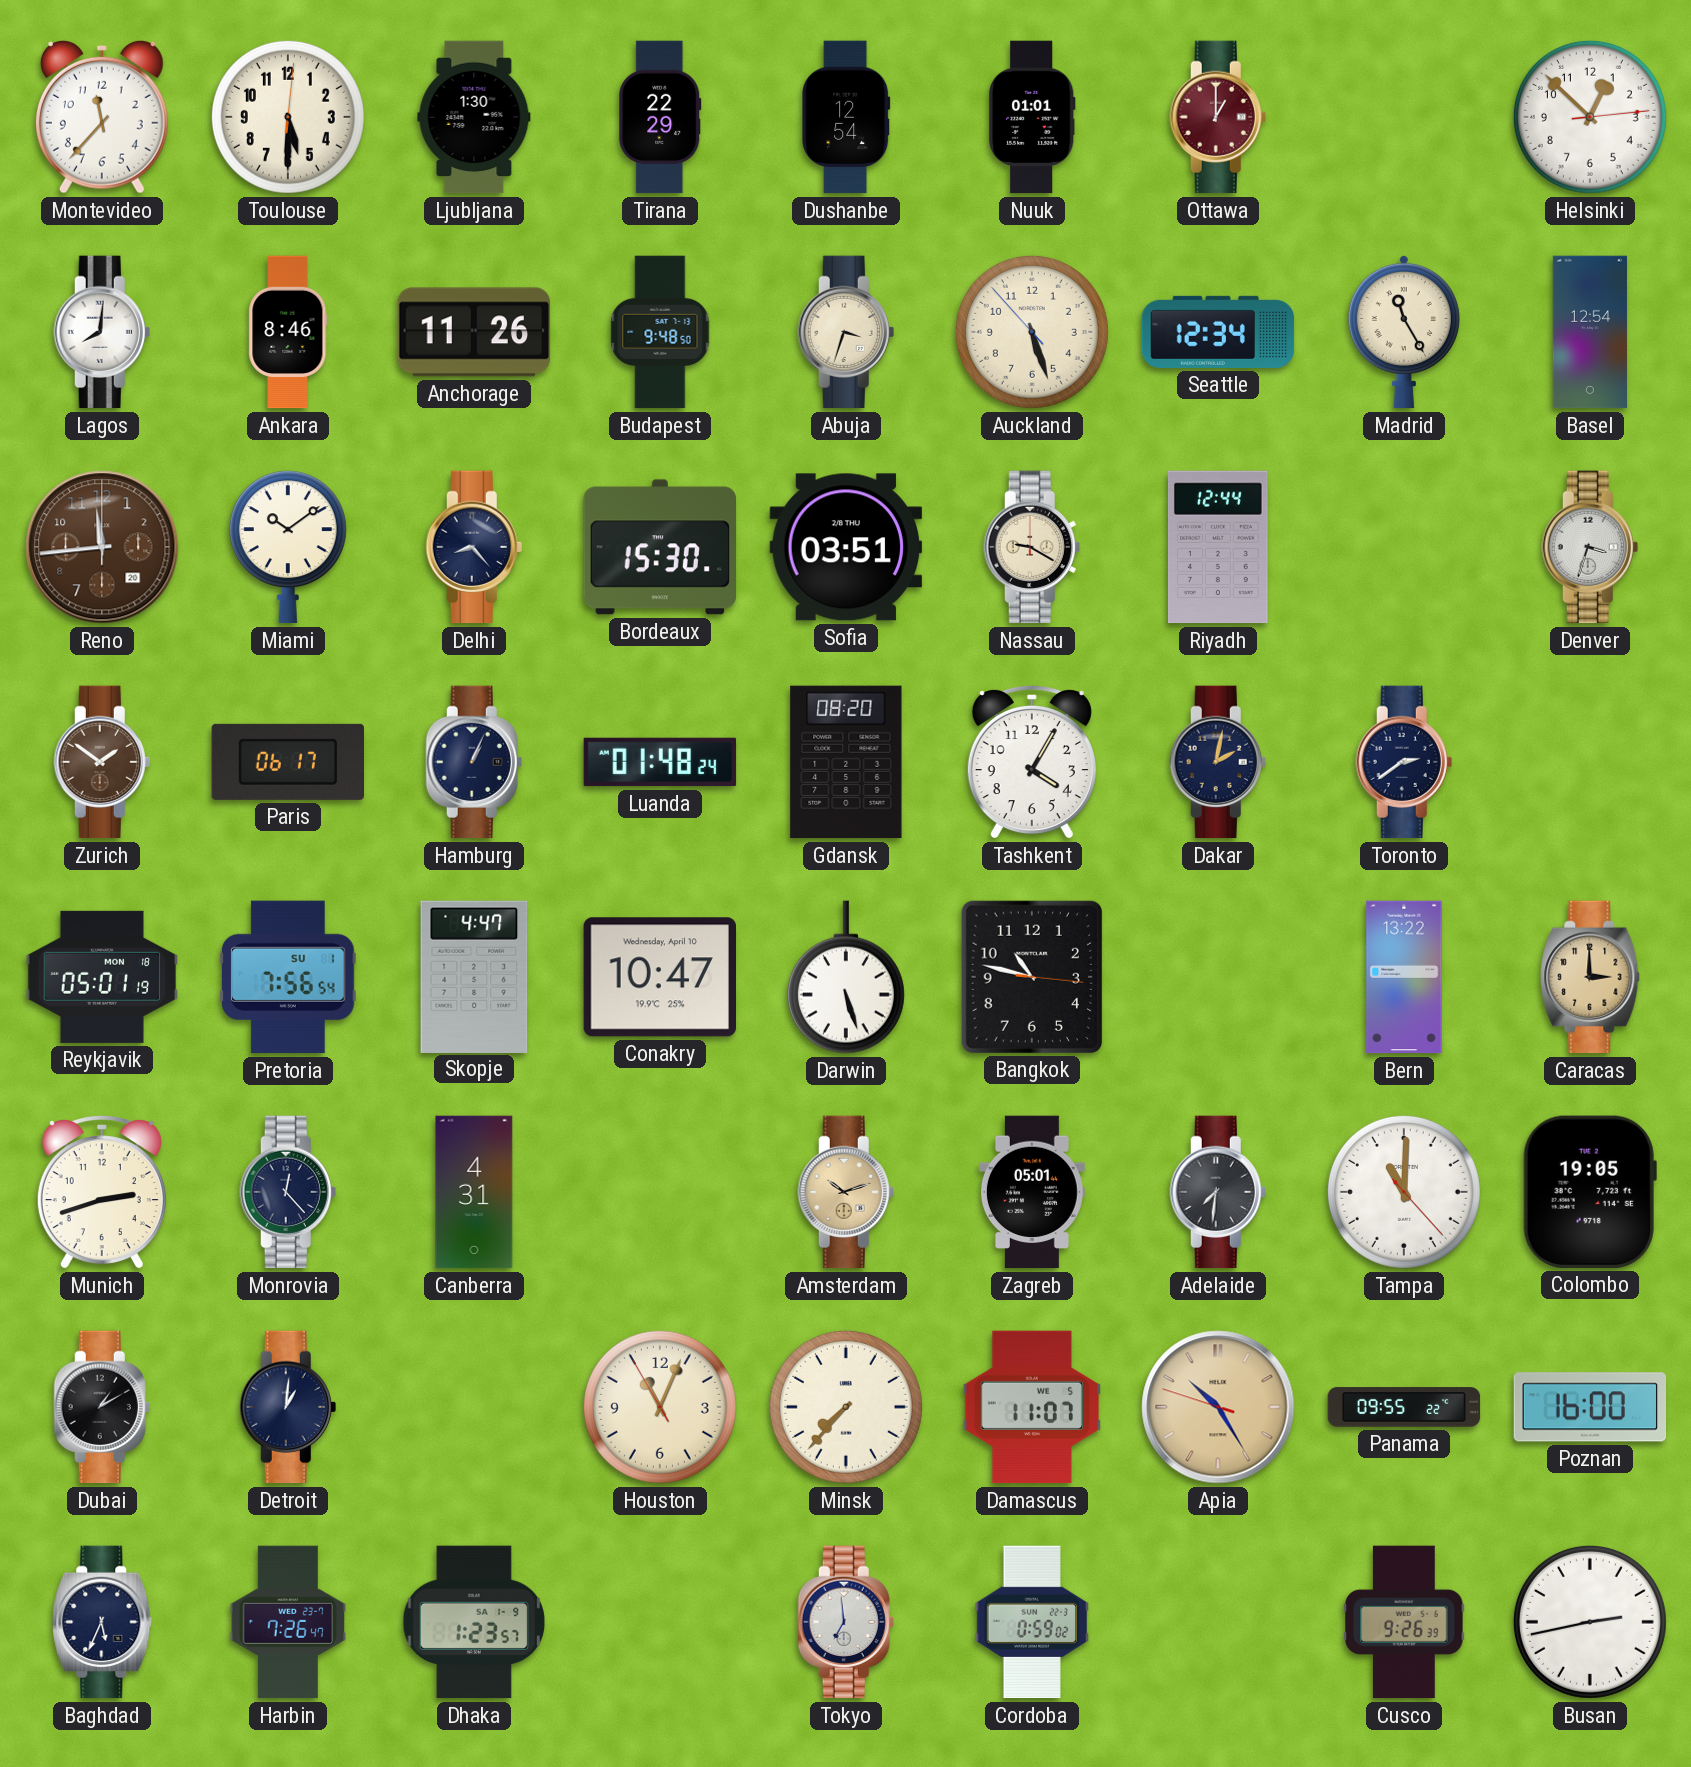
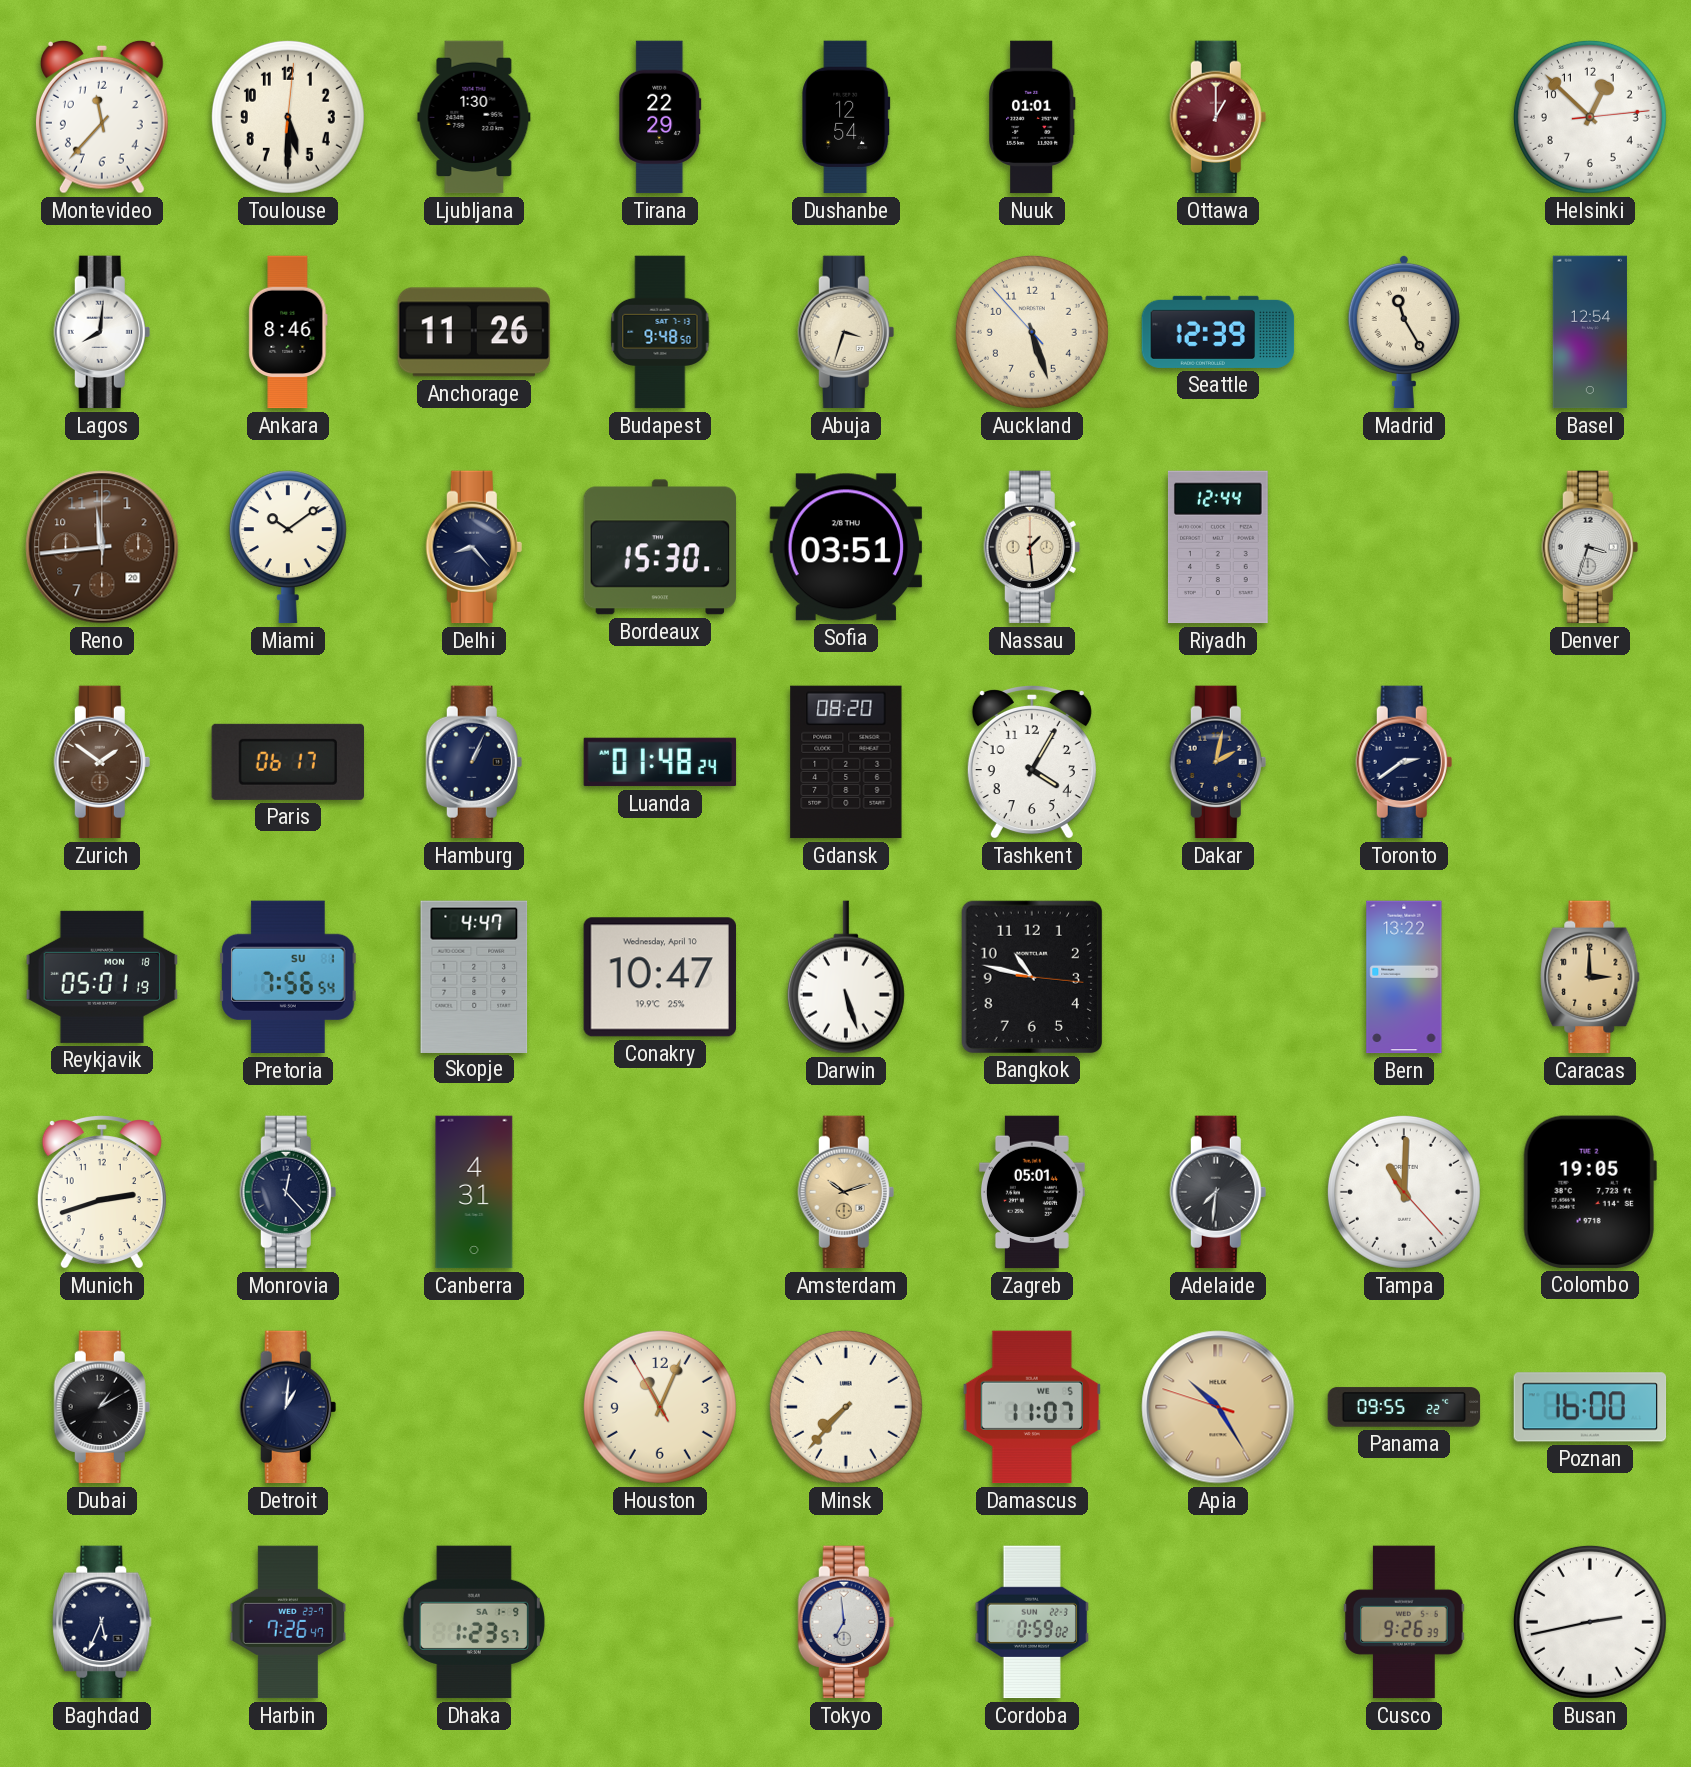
Seattle: 12:34 -> 12:39 (1218, 332)
Nassau: 9:20 -> 1:29 (1032, 547)
